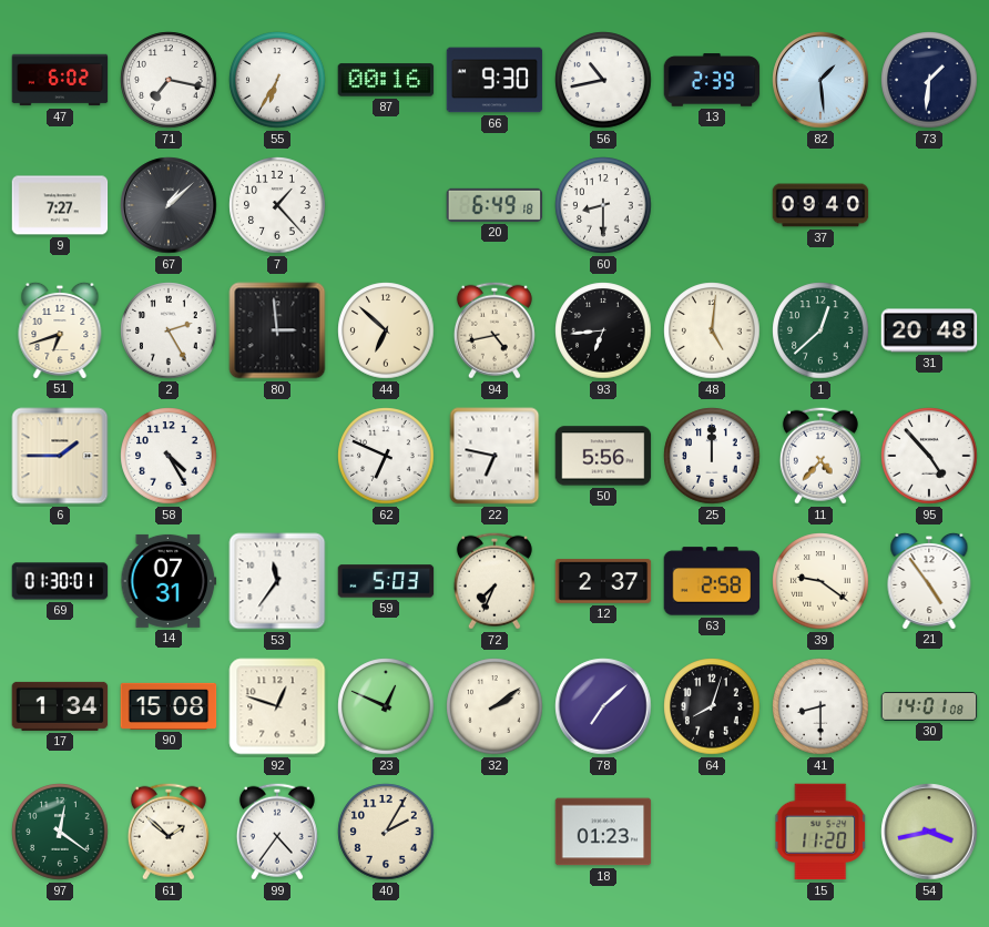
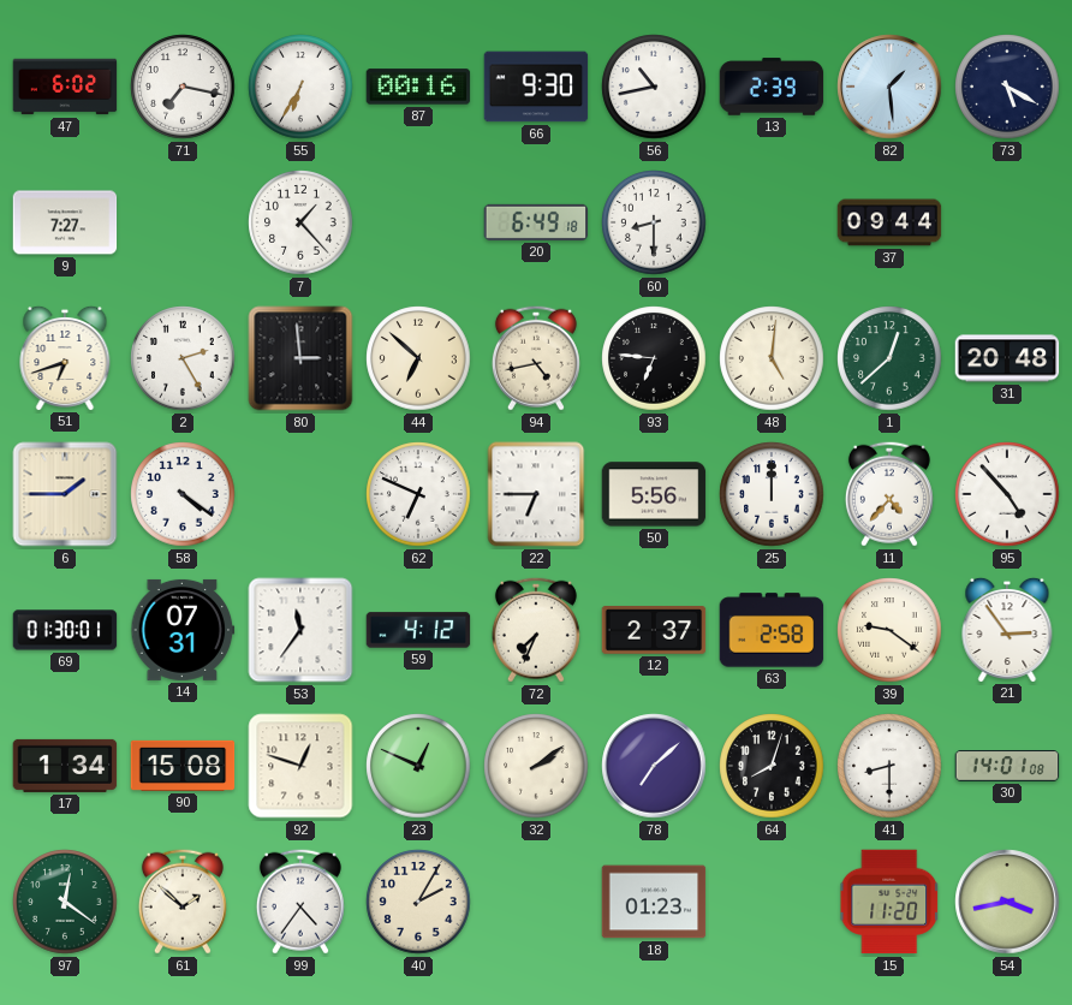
73: 1:31 -> 5:20 (1007, 87)
67: 1:08 -> none (169, 205)
37: 09:40 -> 09:44 (889, 222)
93: 6:44 -> 6:46 (654, 358)
58: 4:25 -> 4:21 (183, 494)
22: 6:47 -> 6:45 (536, 494)
59: 5:03 -> 4:12 (418, 630)
21: 4:54 -> 2:54 (1007, 629)
